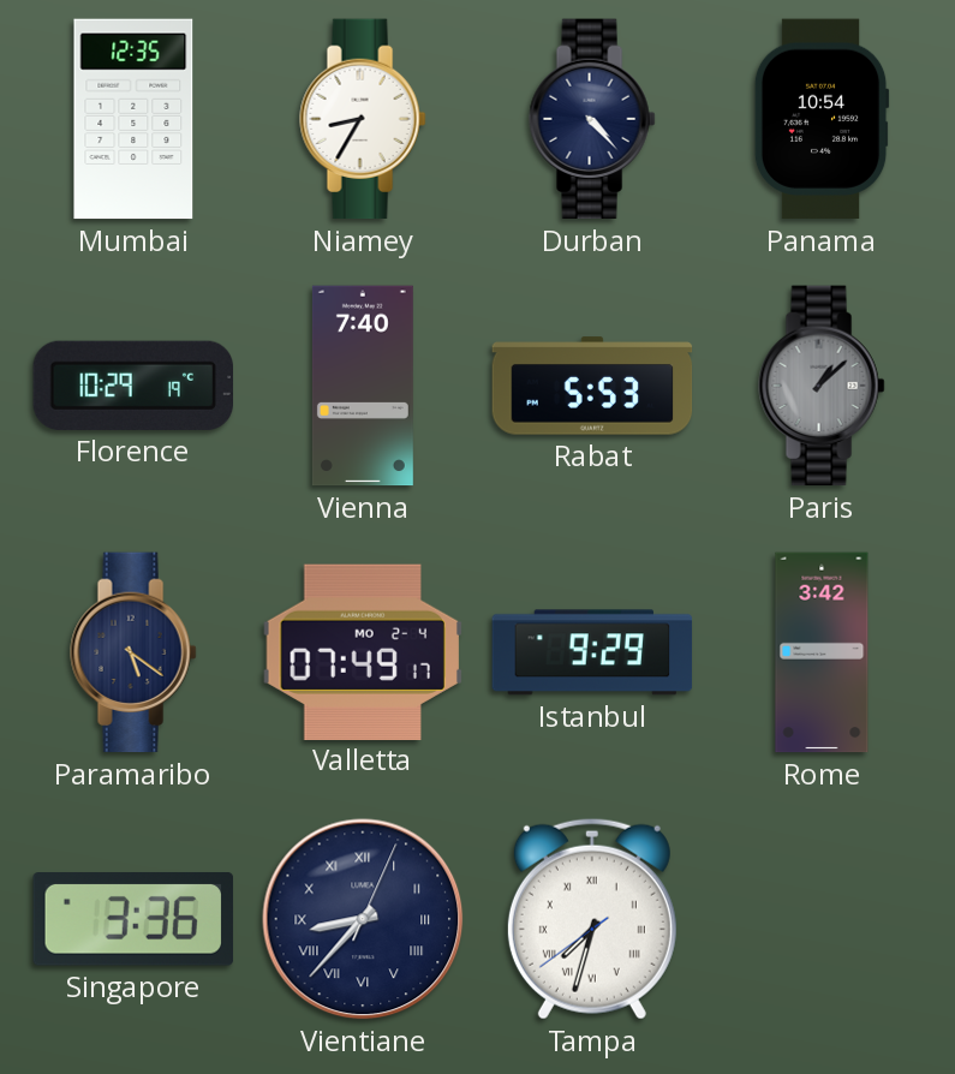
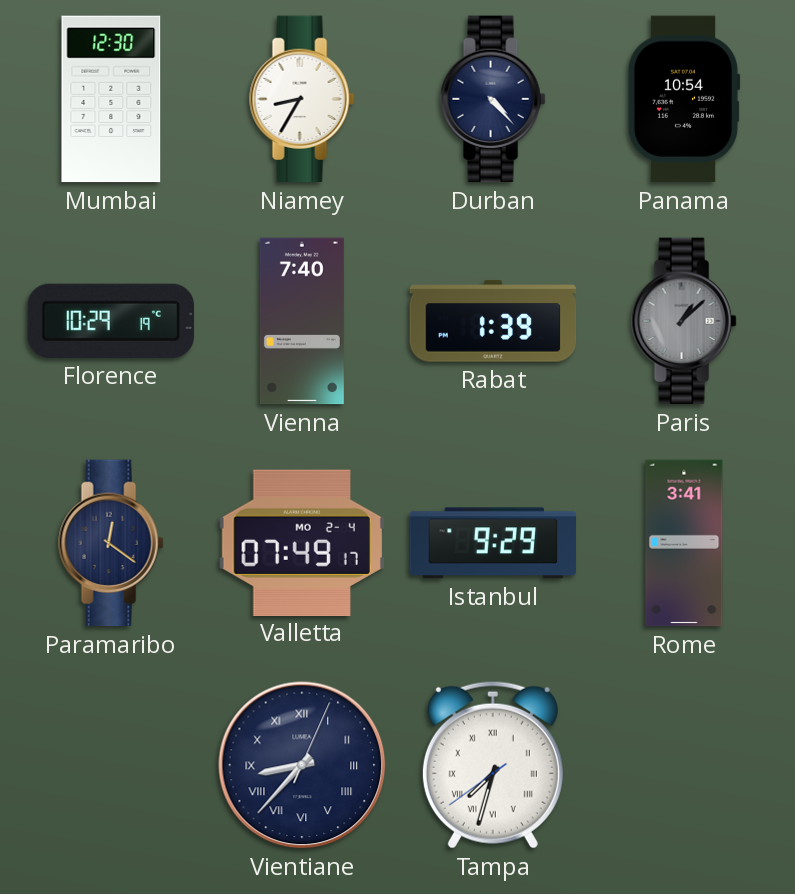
Mumbai: 12:35 -> 12:30 (111, 99)
Rabat: 5:53 -> 1:39 (493, 321)
Paramaribo: 5:21 -> 12:21 (111, 543)
Rome: 3:42 -> 3:41 (684, 543)
Singapore: 3:36 -> none (133, 920)
